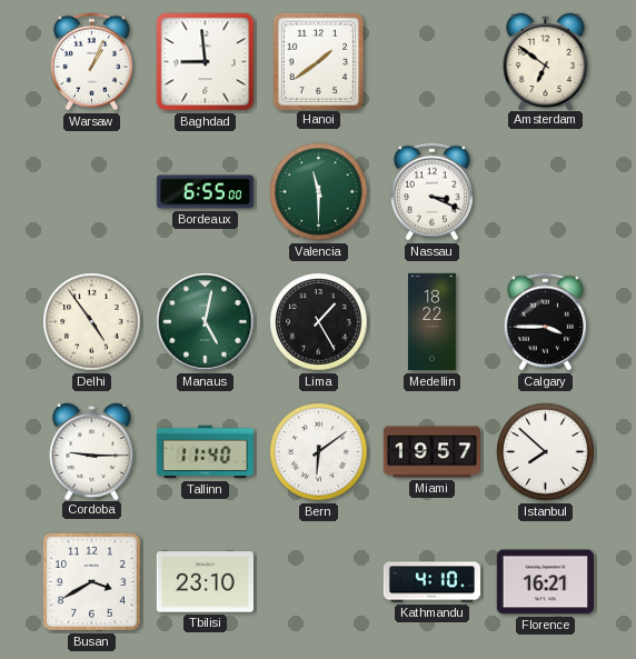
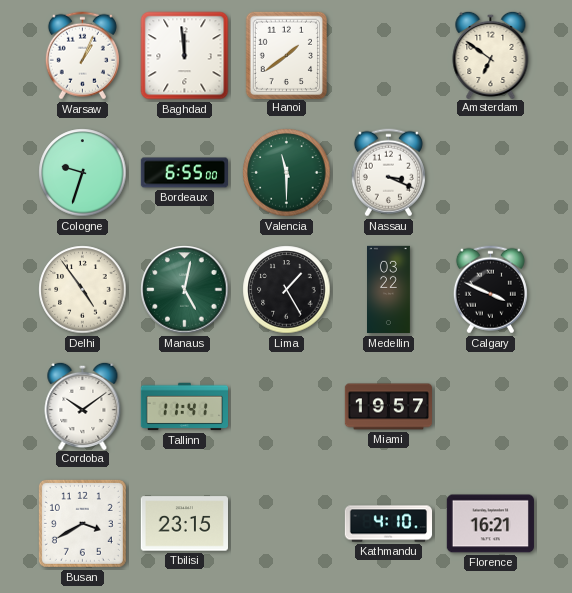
Baghdad: 8:59 -> 11:59 (185, 56)
Cologne: none -> 9:33 (83, 173)
Medellin: 18:22 -> 03:22 (389, 290)
Calgary: 3:45 -> 3:49 (490, 290)
Cordoba: 9:15 -> 10:09 (83, 405)
Tallinn: 11:40 -> 11:41 (184, 407)
Bern: 6:09 -> none (319, 452)
Istanbul: 7:52 -> none (546, 452)
Tbilisi: 23:10 -> 23:15 (184, 524)
